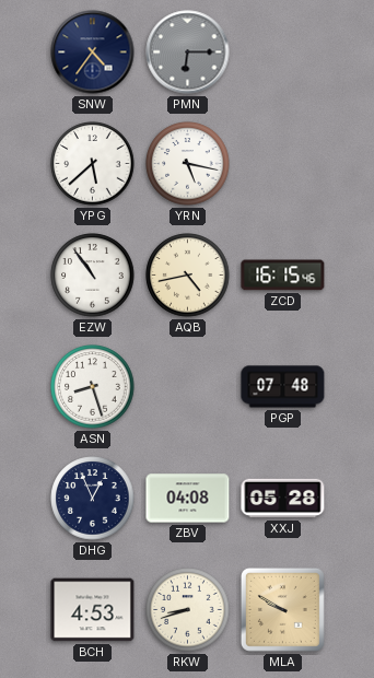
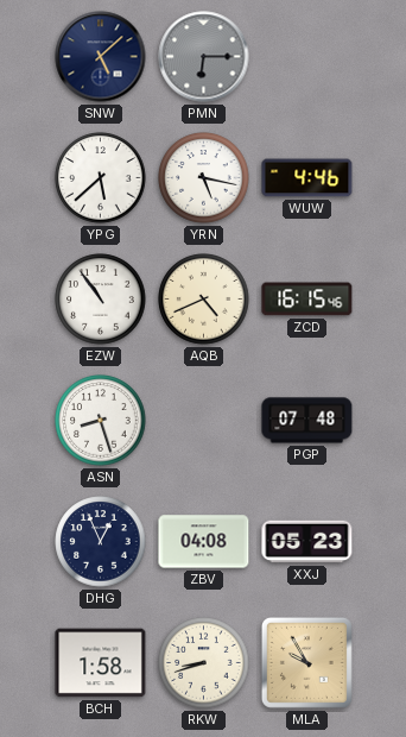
SNW: 4:36 -> 5:08 (101, 57)
WUW: none -> 4:46 (307, 178)
AQB: 4:43 -> 4:41 (204, 300)
XXJ: 05:28 -> 05:23 (307, 542)
BCH: 4:53 -> 1:58 (101, 663)
MLA: 9:50 -> 9:55 (306, 662)
